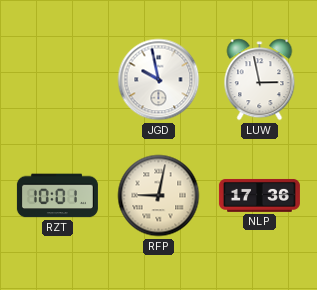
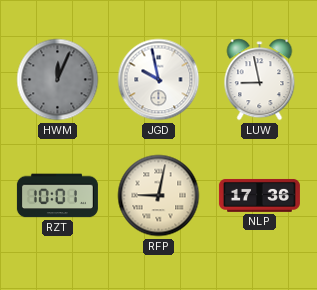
HWM: none -> 12:04 (58, 80)
LUW: 2:58 -> 8:58 (260, 80)
